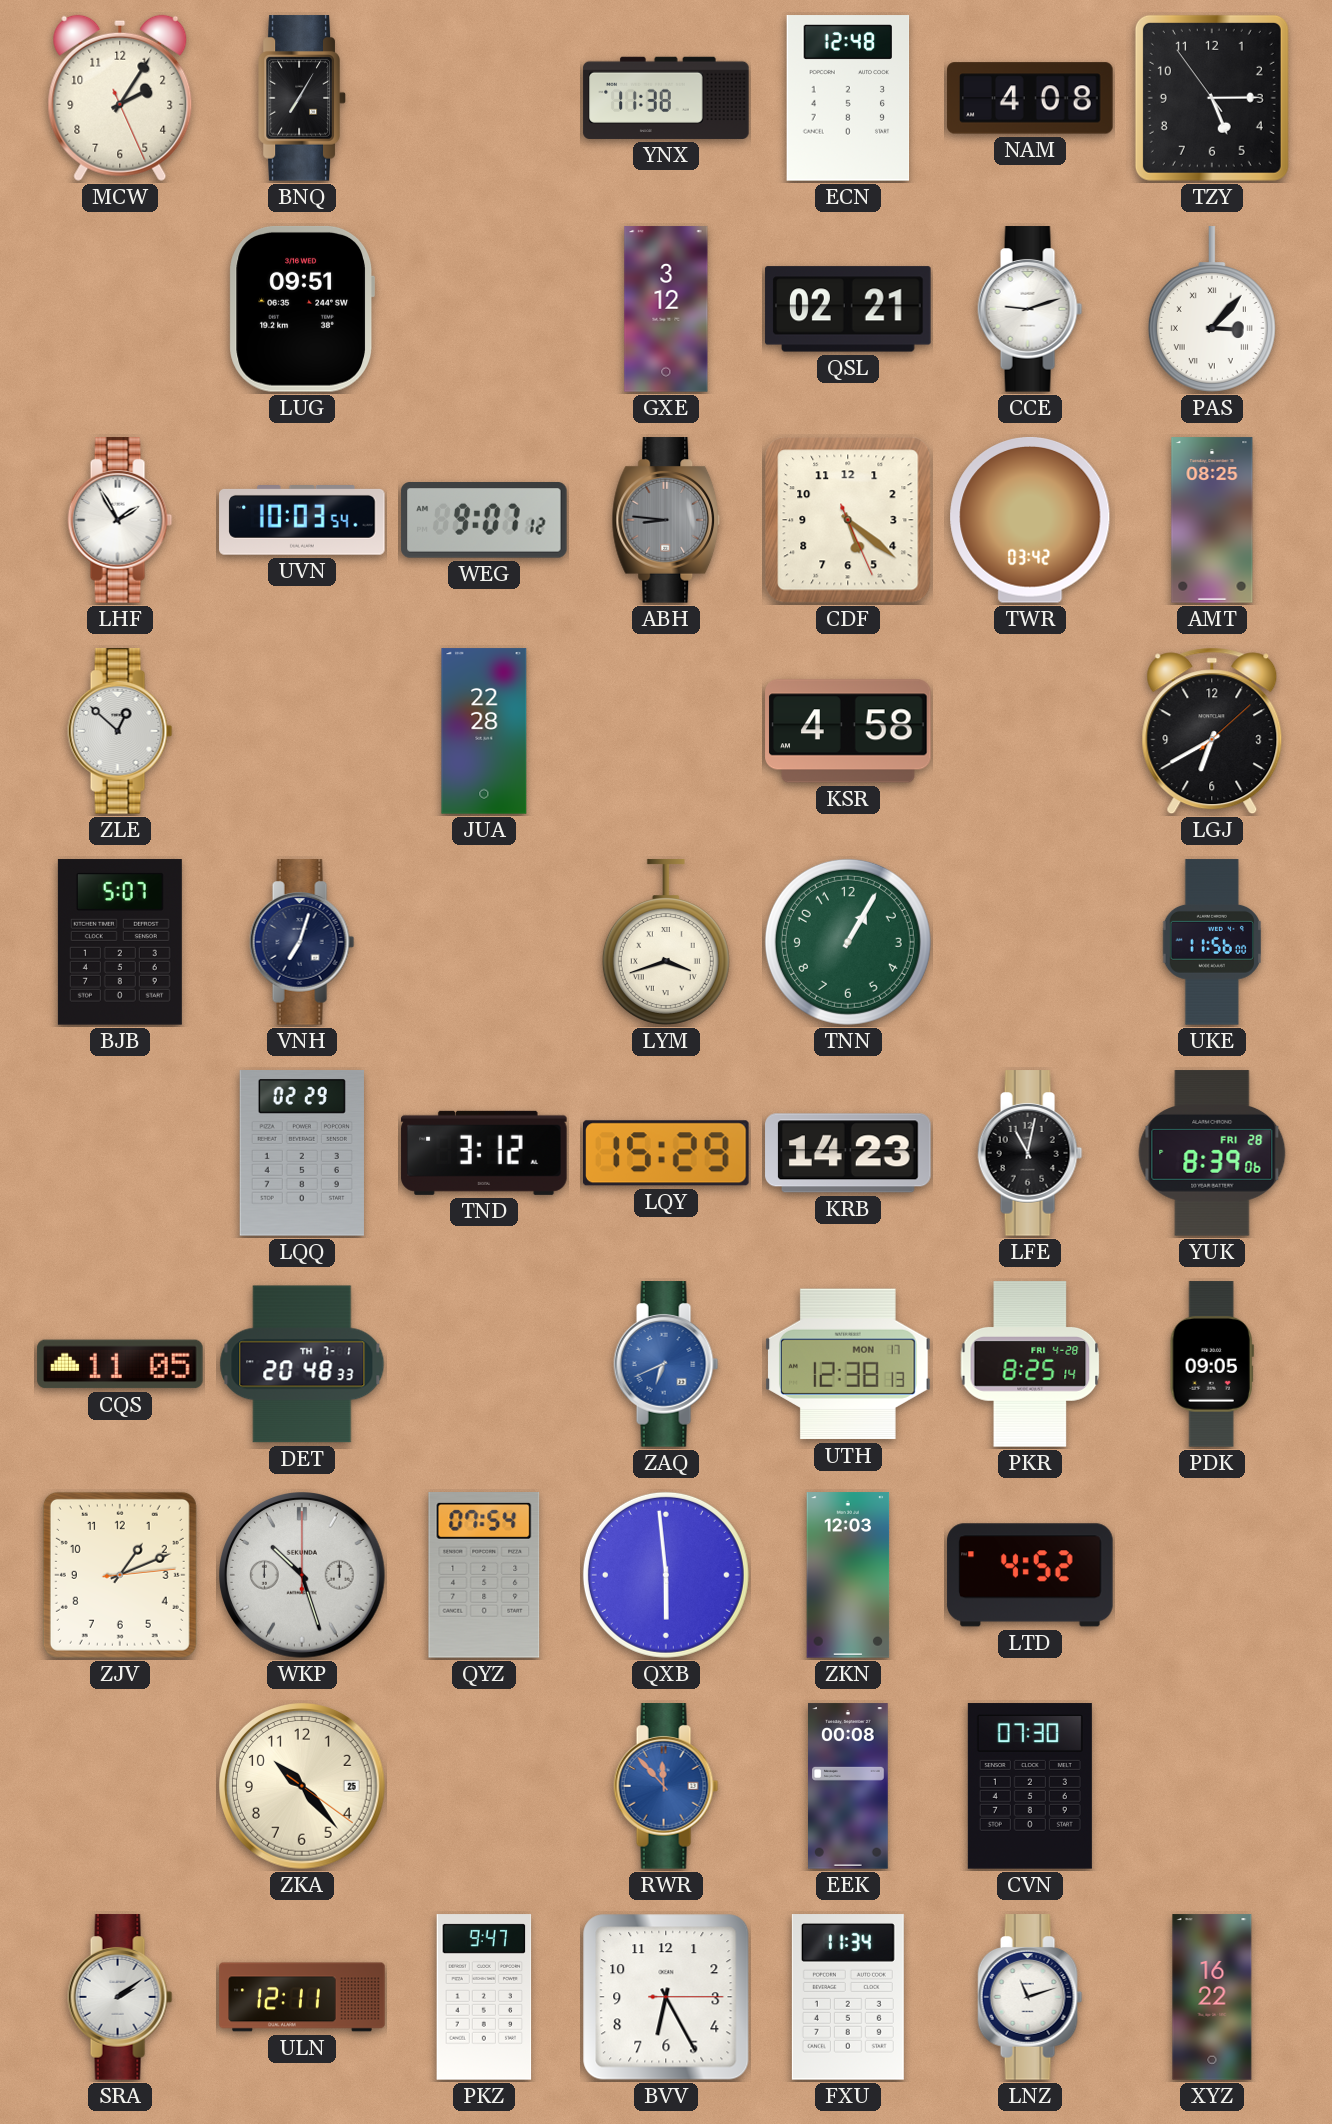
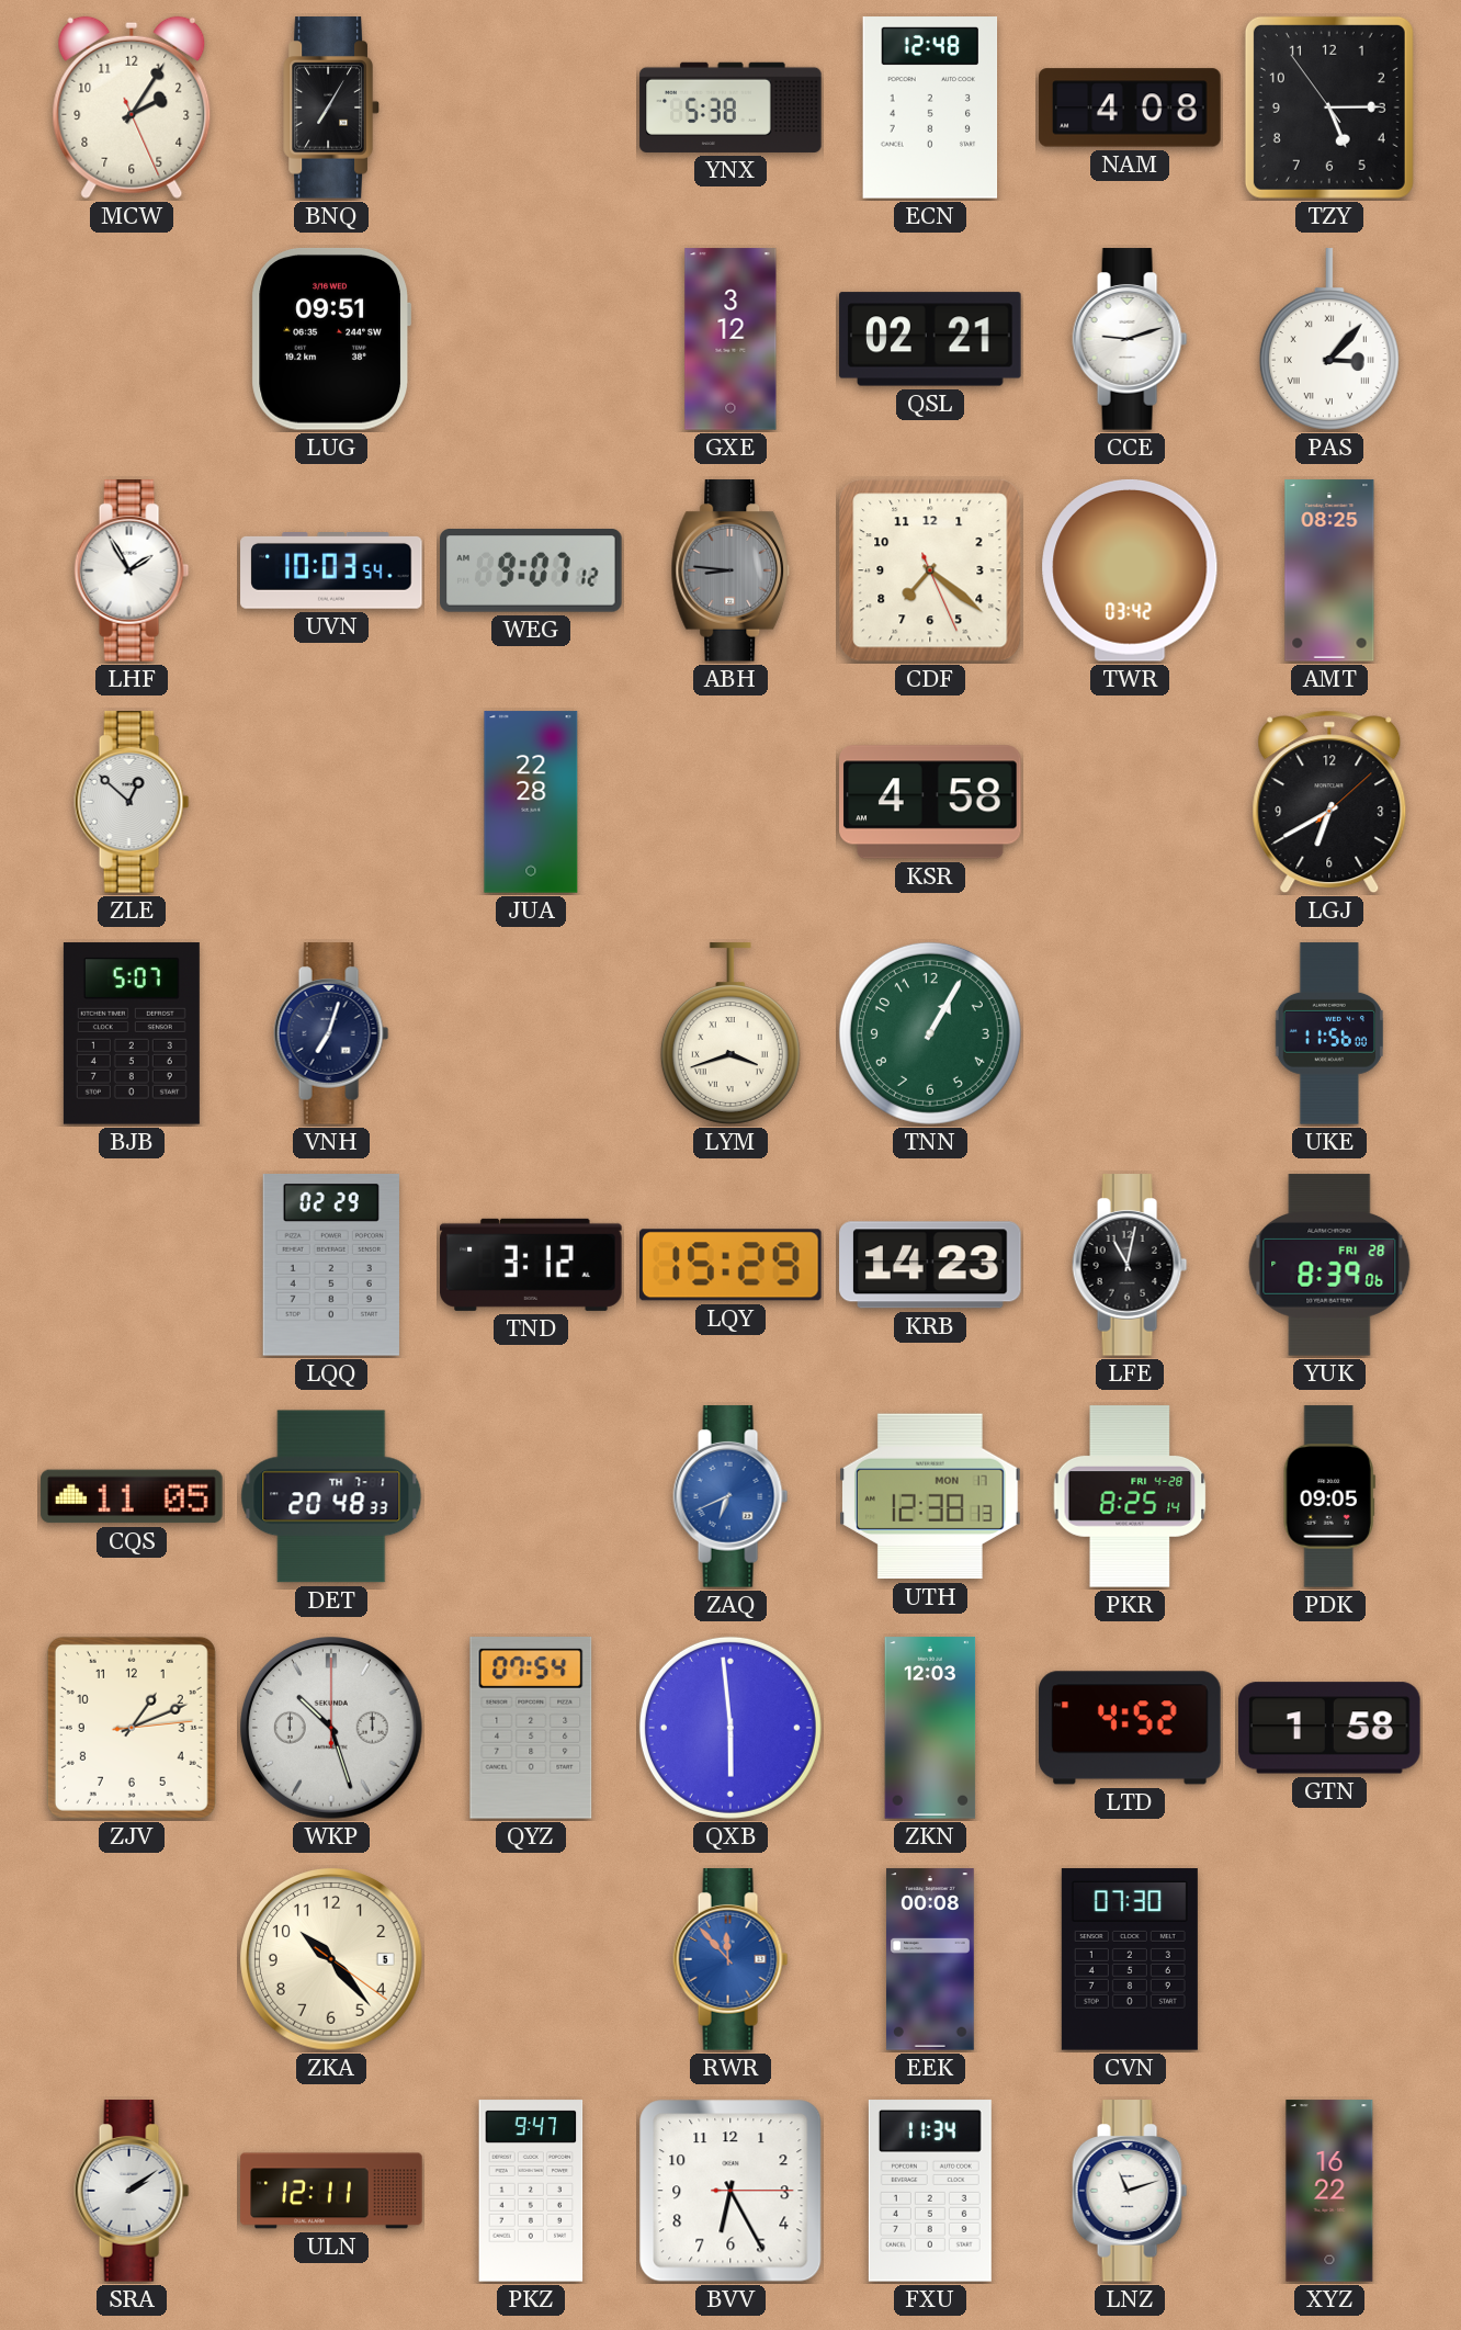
YNX: 11:38 -> 5:38 (730, 108)
CDF: 5:21 -> 7:21 (930, 570)
GTN: none -> 1:58 (1329, 1728)
ZKA date: 25 -> 5 (332, 1960)
